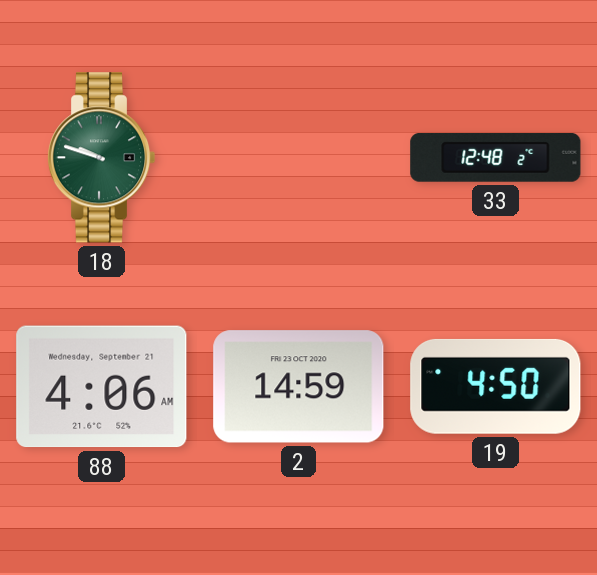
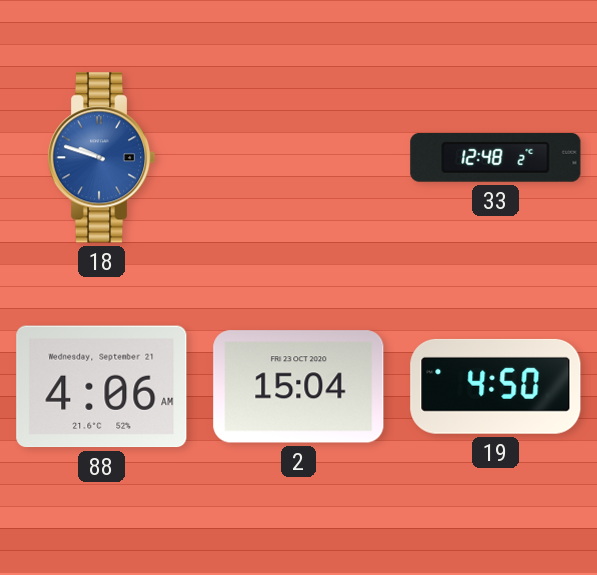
18 dial: green -> blue (101, 158)
2: 14:59 -> 15:04 (299, 387)
